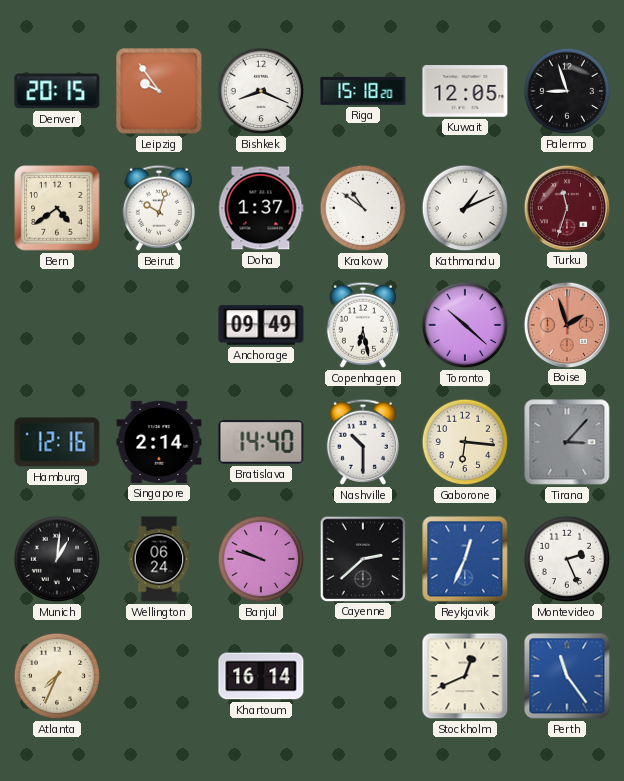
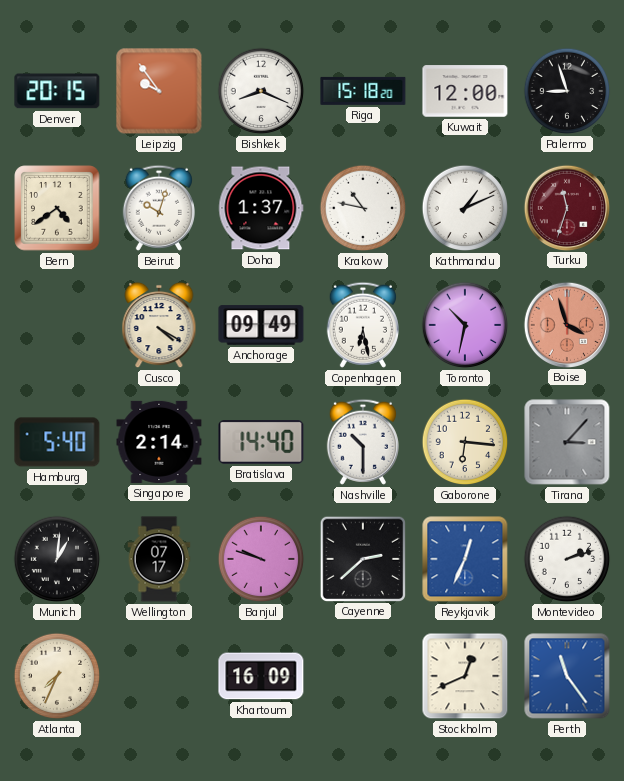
Kuwait: 12:05 -> 12:00 (465, 91)
Krakow: 10:51 -> 10:47 (363, 208)
Cusco: none -> 4:20 (159, 325)
Toronto: 10:22 -> 10:32 (465, 325)
Boise: 1:57 -> 3:57 (566, 324)
Hamburg: 12:16 -> 5:40 (57, 442)
Wellington: 06:24 -> 07:17 (159, 559)
Montevideo: 2:26 -> 2:12 (567, 559)
Khartoum: 16:14 -> 16:09 (261, 676)
